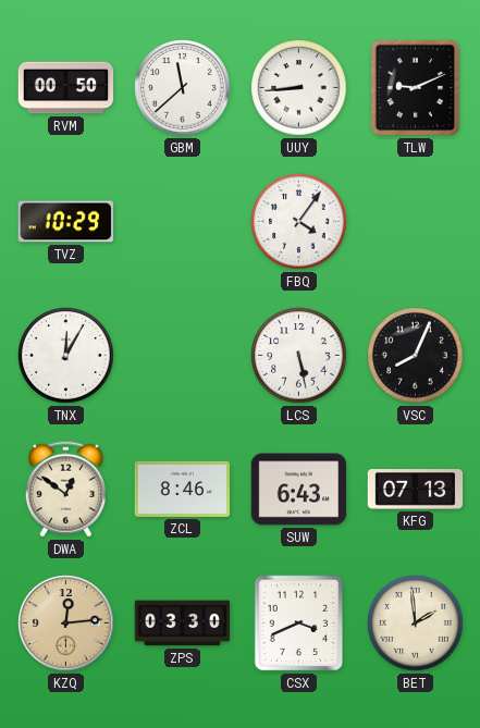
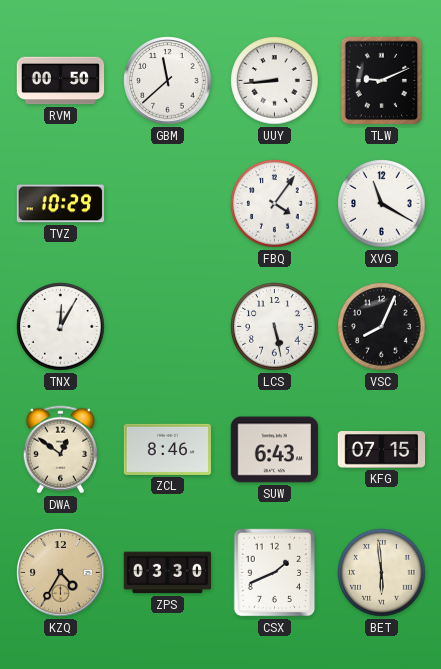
XVG: none -> 11:20 (382, 204)
KFG: 07:13 -> 07:15 (382, 450)
KZQ: 12:14 -> 4:35 (61, 573)
CSX: 3:41 -> 1:41 (275, 573)
BET: 1:59 -> 5:59 (382, 573)
